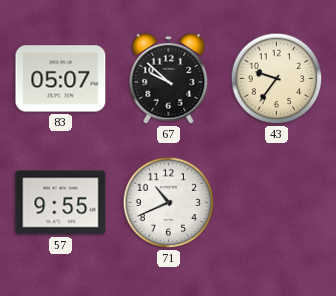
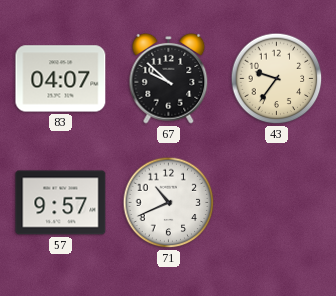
83: 05:07 -> 04:07 (61, 79)
57: 9:55 -> 9:57 (61, 203)
